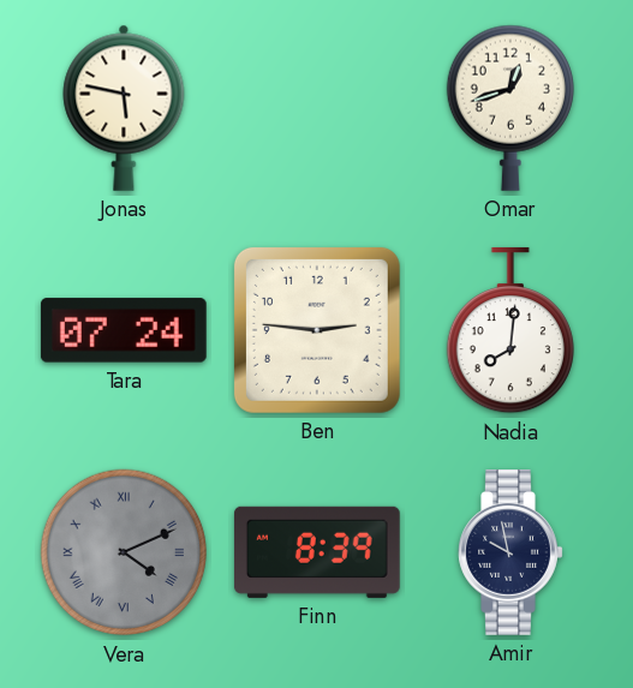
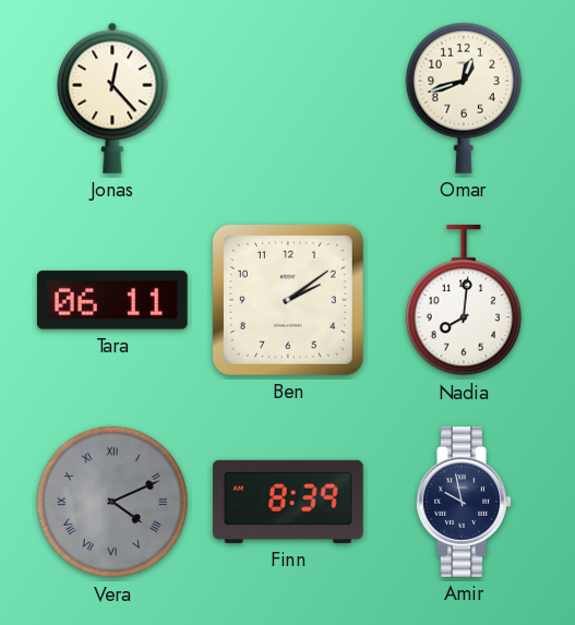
Jonas: 5:47 -> 12:23 (112, 98)
Tara: 07:24 -> 06:11 (112, 300)
Ben: 2:46 -> 2:09 (288, 300)
